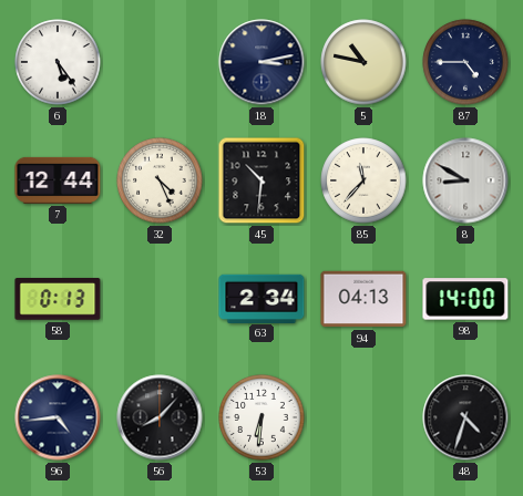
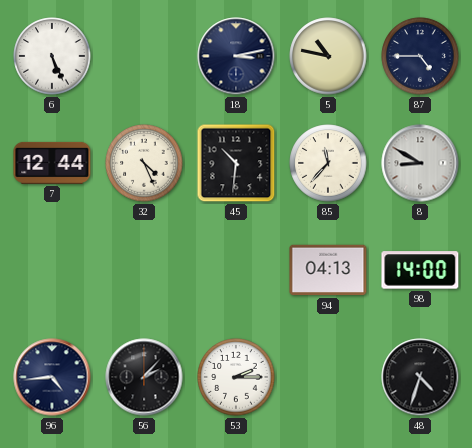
6: 5:24 -> 5:26 (52, 56)
58: 0:13 -> none (58, 300)
63: 2:34 -> none (261, 298)
56: 8:07 -> 2:07 (144, 377)
53: 6:31 -> 2:15 (236, 377)
